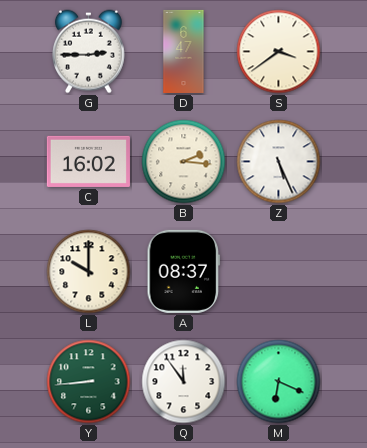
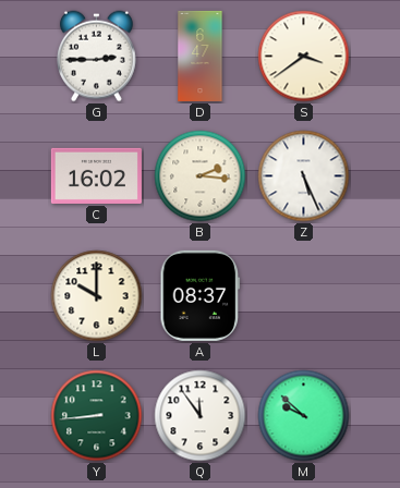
M: 6:19 -> 9:52 (304, 416)
